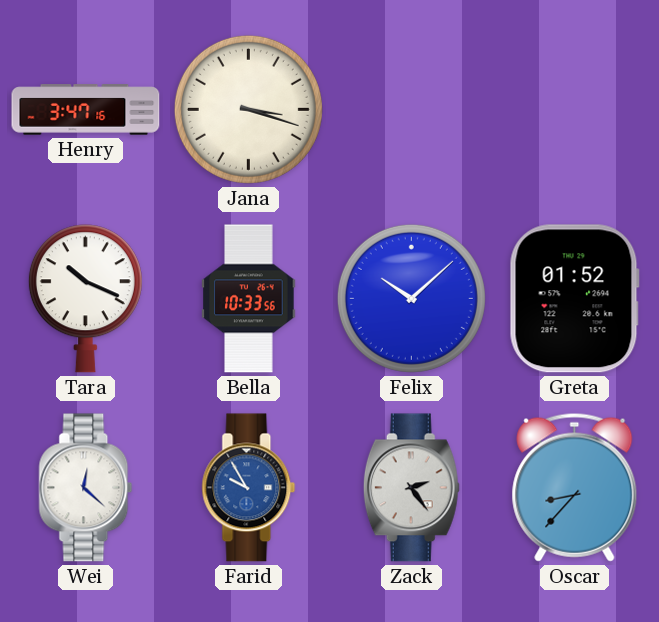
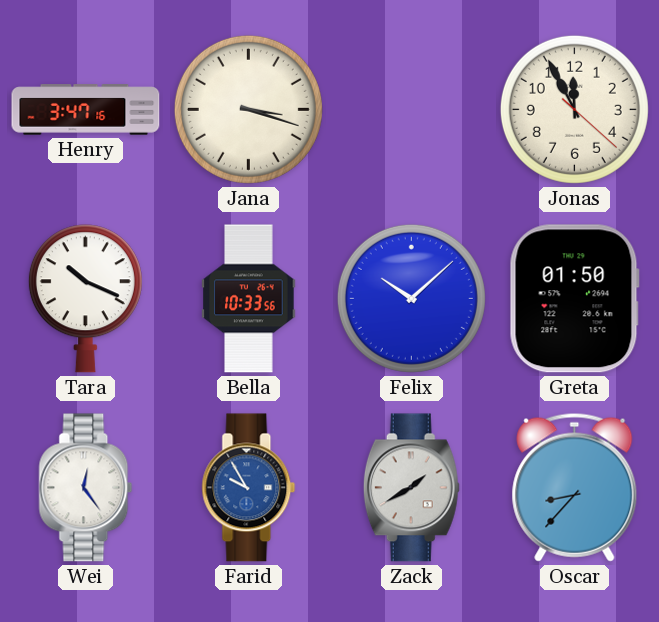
Jonas: none -> 11:55 (574, 109)
Greta: 01:52 -> 01:50 (574, 299)
Wei: 12:22 -> 12:24 (86, 488)
Zack: 2:24 -> 1:40 (411, 488)
